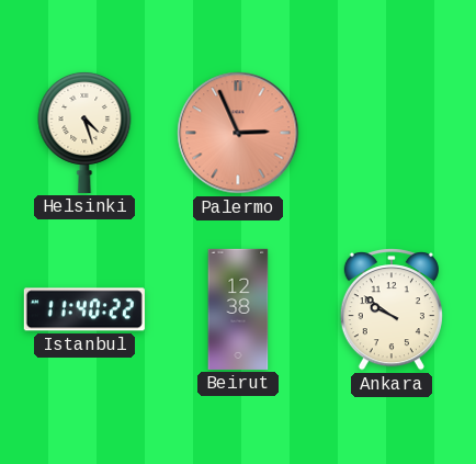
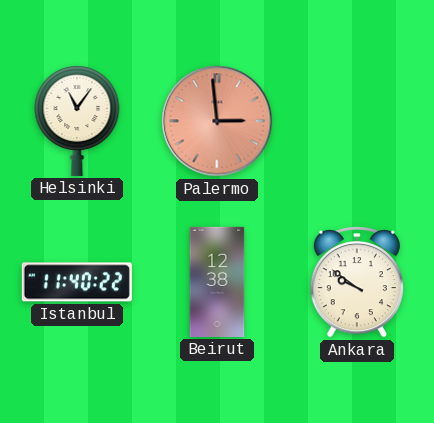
Helsinki: 4:27 -> 11:06 (77, 120)
Palermo: 2:56 -> 2:59 (217, 121)
